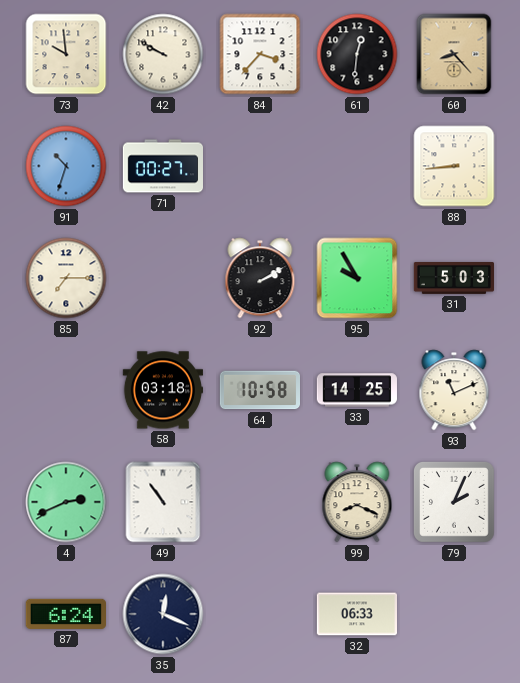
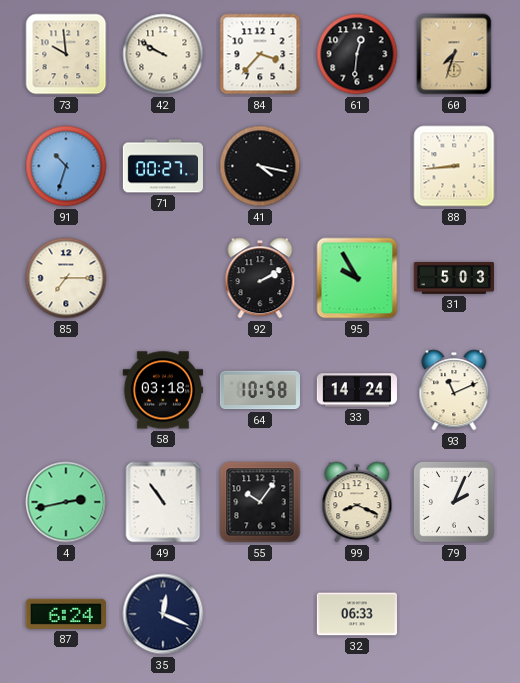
60: 8:23 -> 7:33 (454, 54)
41: none -> 4:17 (260, 166)
33: 14:25 -> 14:24 (356, 390)
4: 2:41 -> 2:43 (66, 502)
55: none -> 10:06 (260, 502)
